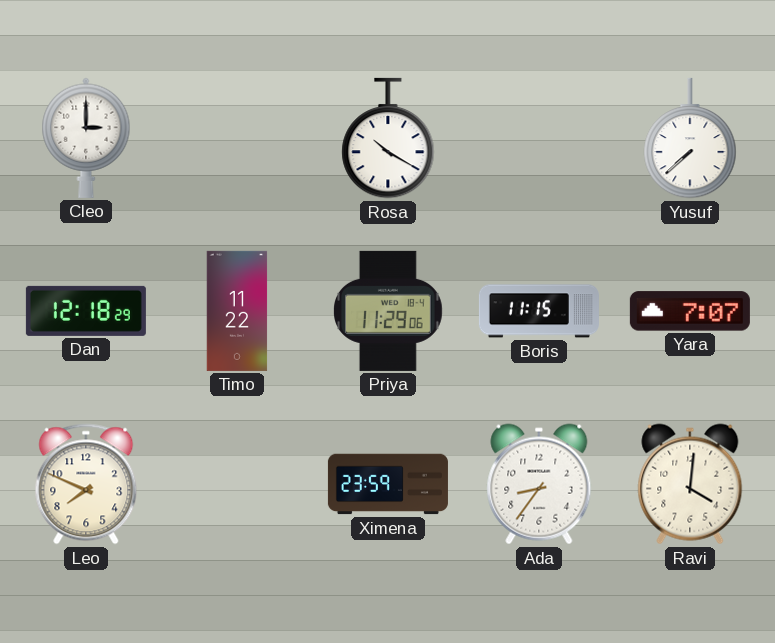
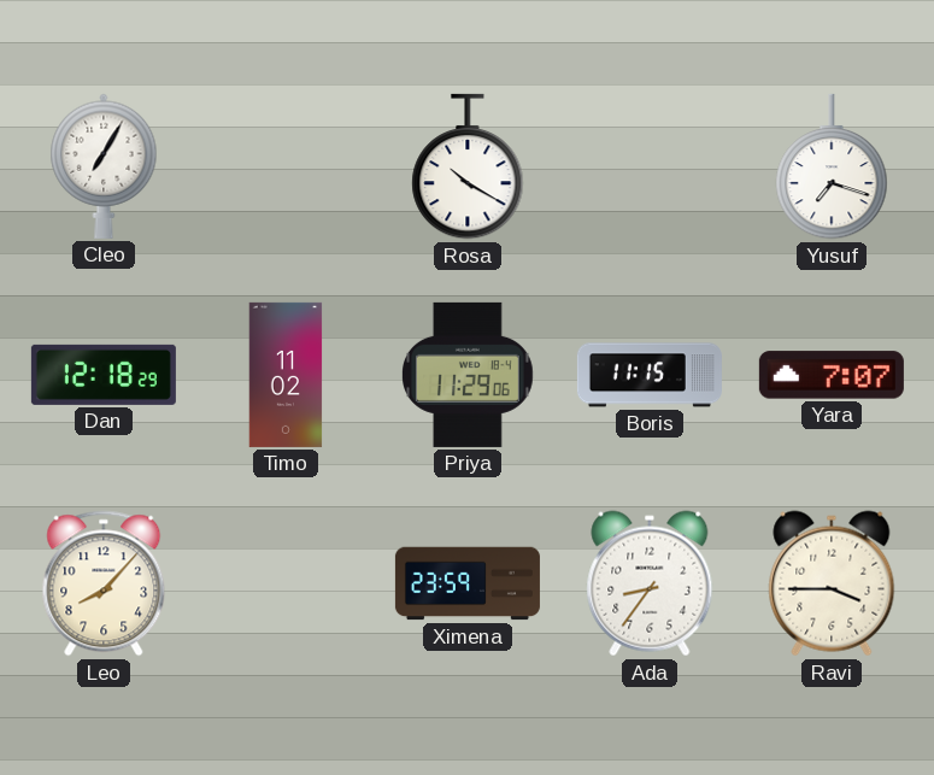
Cleo: 3:00 -> 7:05 (104, 166)
Yusuf: 7:38 -> 7:18 (832, 166)
Timo: 11:22 -> 11:02 (286, 375)
Leo: 7:49 -> 8:07 (104, 583)
Ravi: 4:01 -> 3:45 (832, 583)
